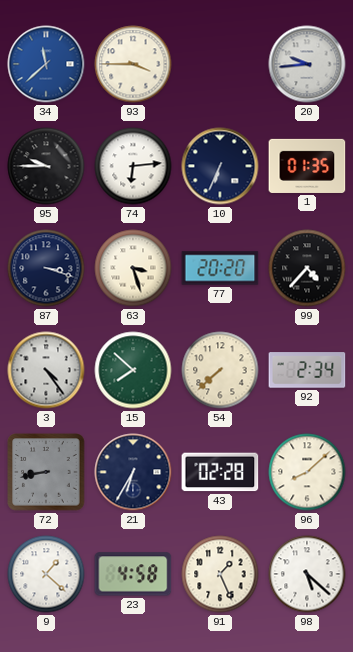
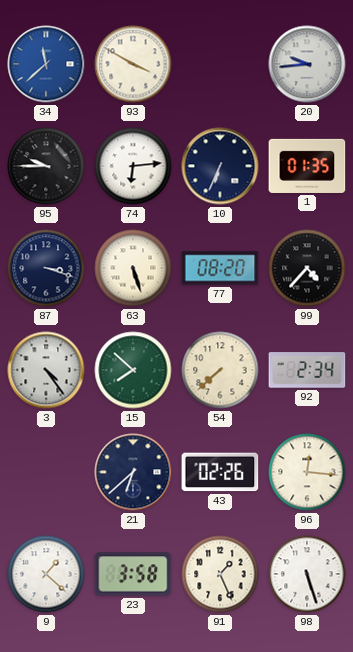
93: 3:45 -> 3:50 (133, 64)
63: 3:27 -> 5:27 (133, 268)
77: 20:20 -> 08:20 (220, 268)
72: 8:43 -> none (46, 472)
21: 6:35 -> 6:38 (133, 472)
43: 02:28 -> 02:26 (220, 472)
96: 8:08 -> 12:16 (307, 472)
23: 4:58 -> 3:58 (133, 574)
98: 5:22 -> 5:27 (307, 574)
